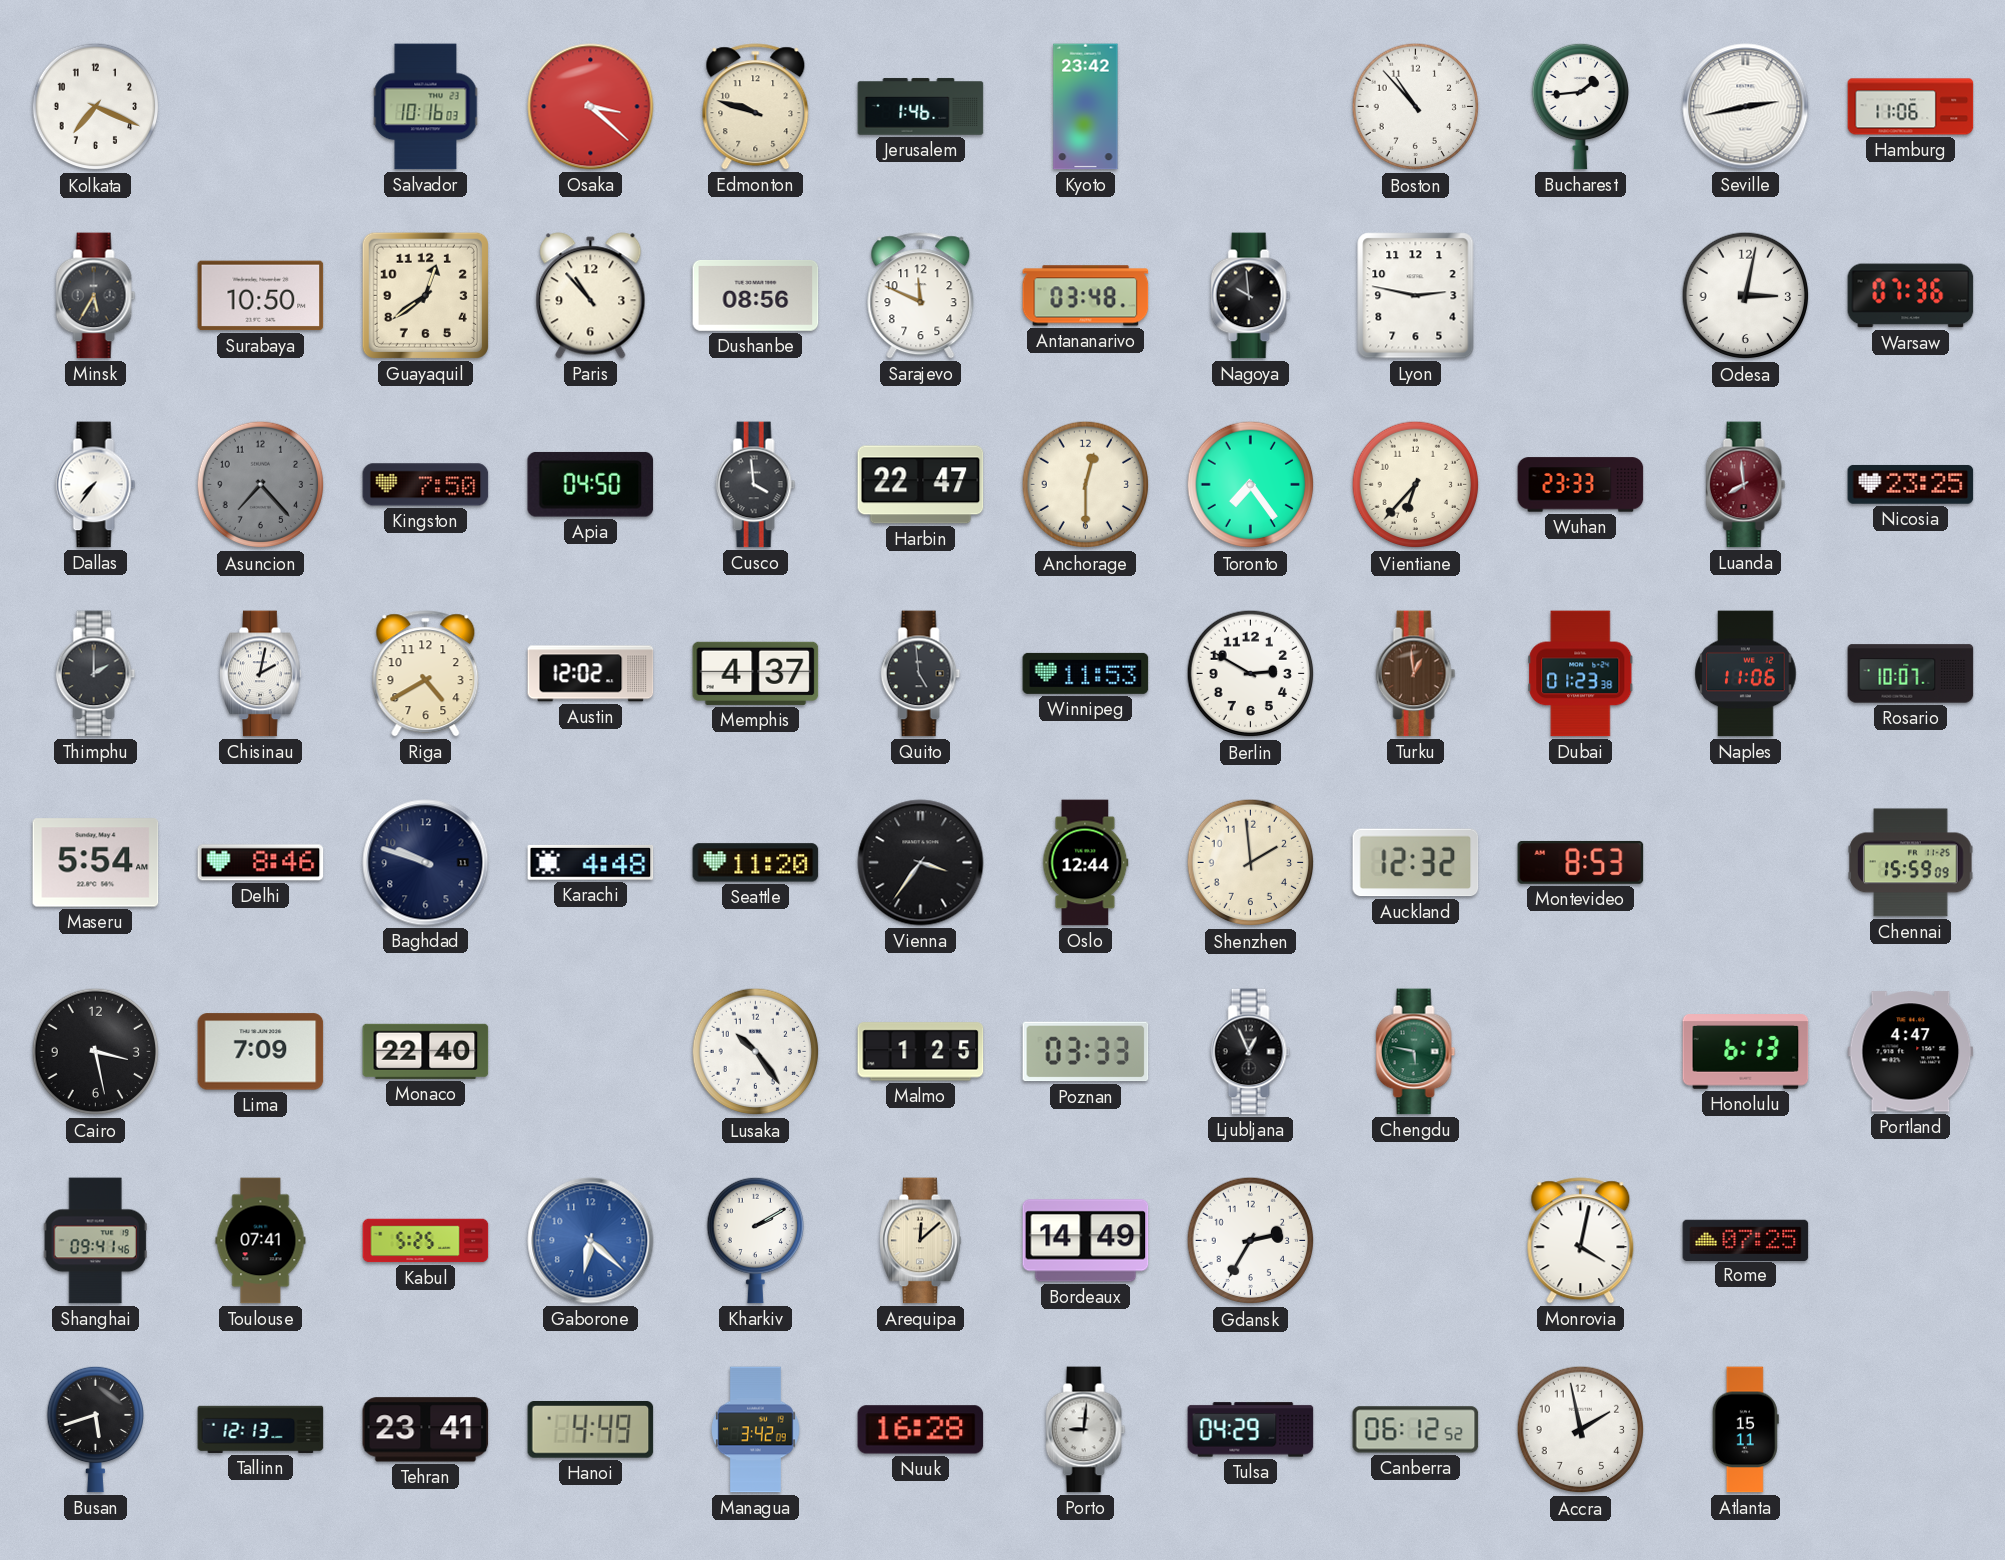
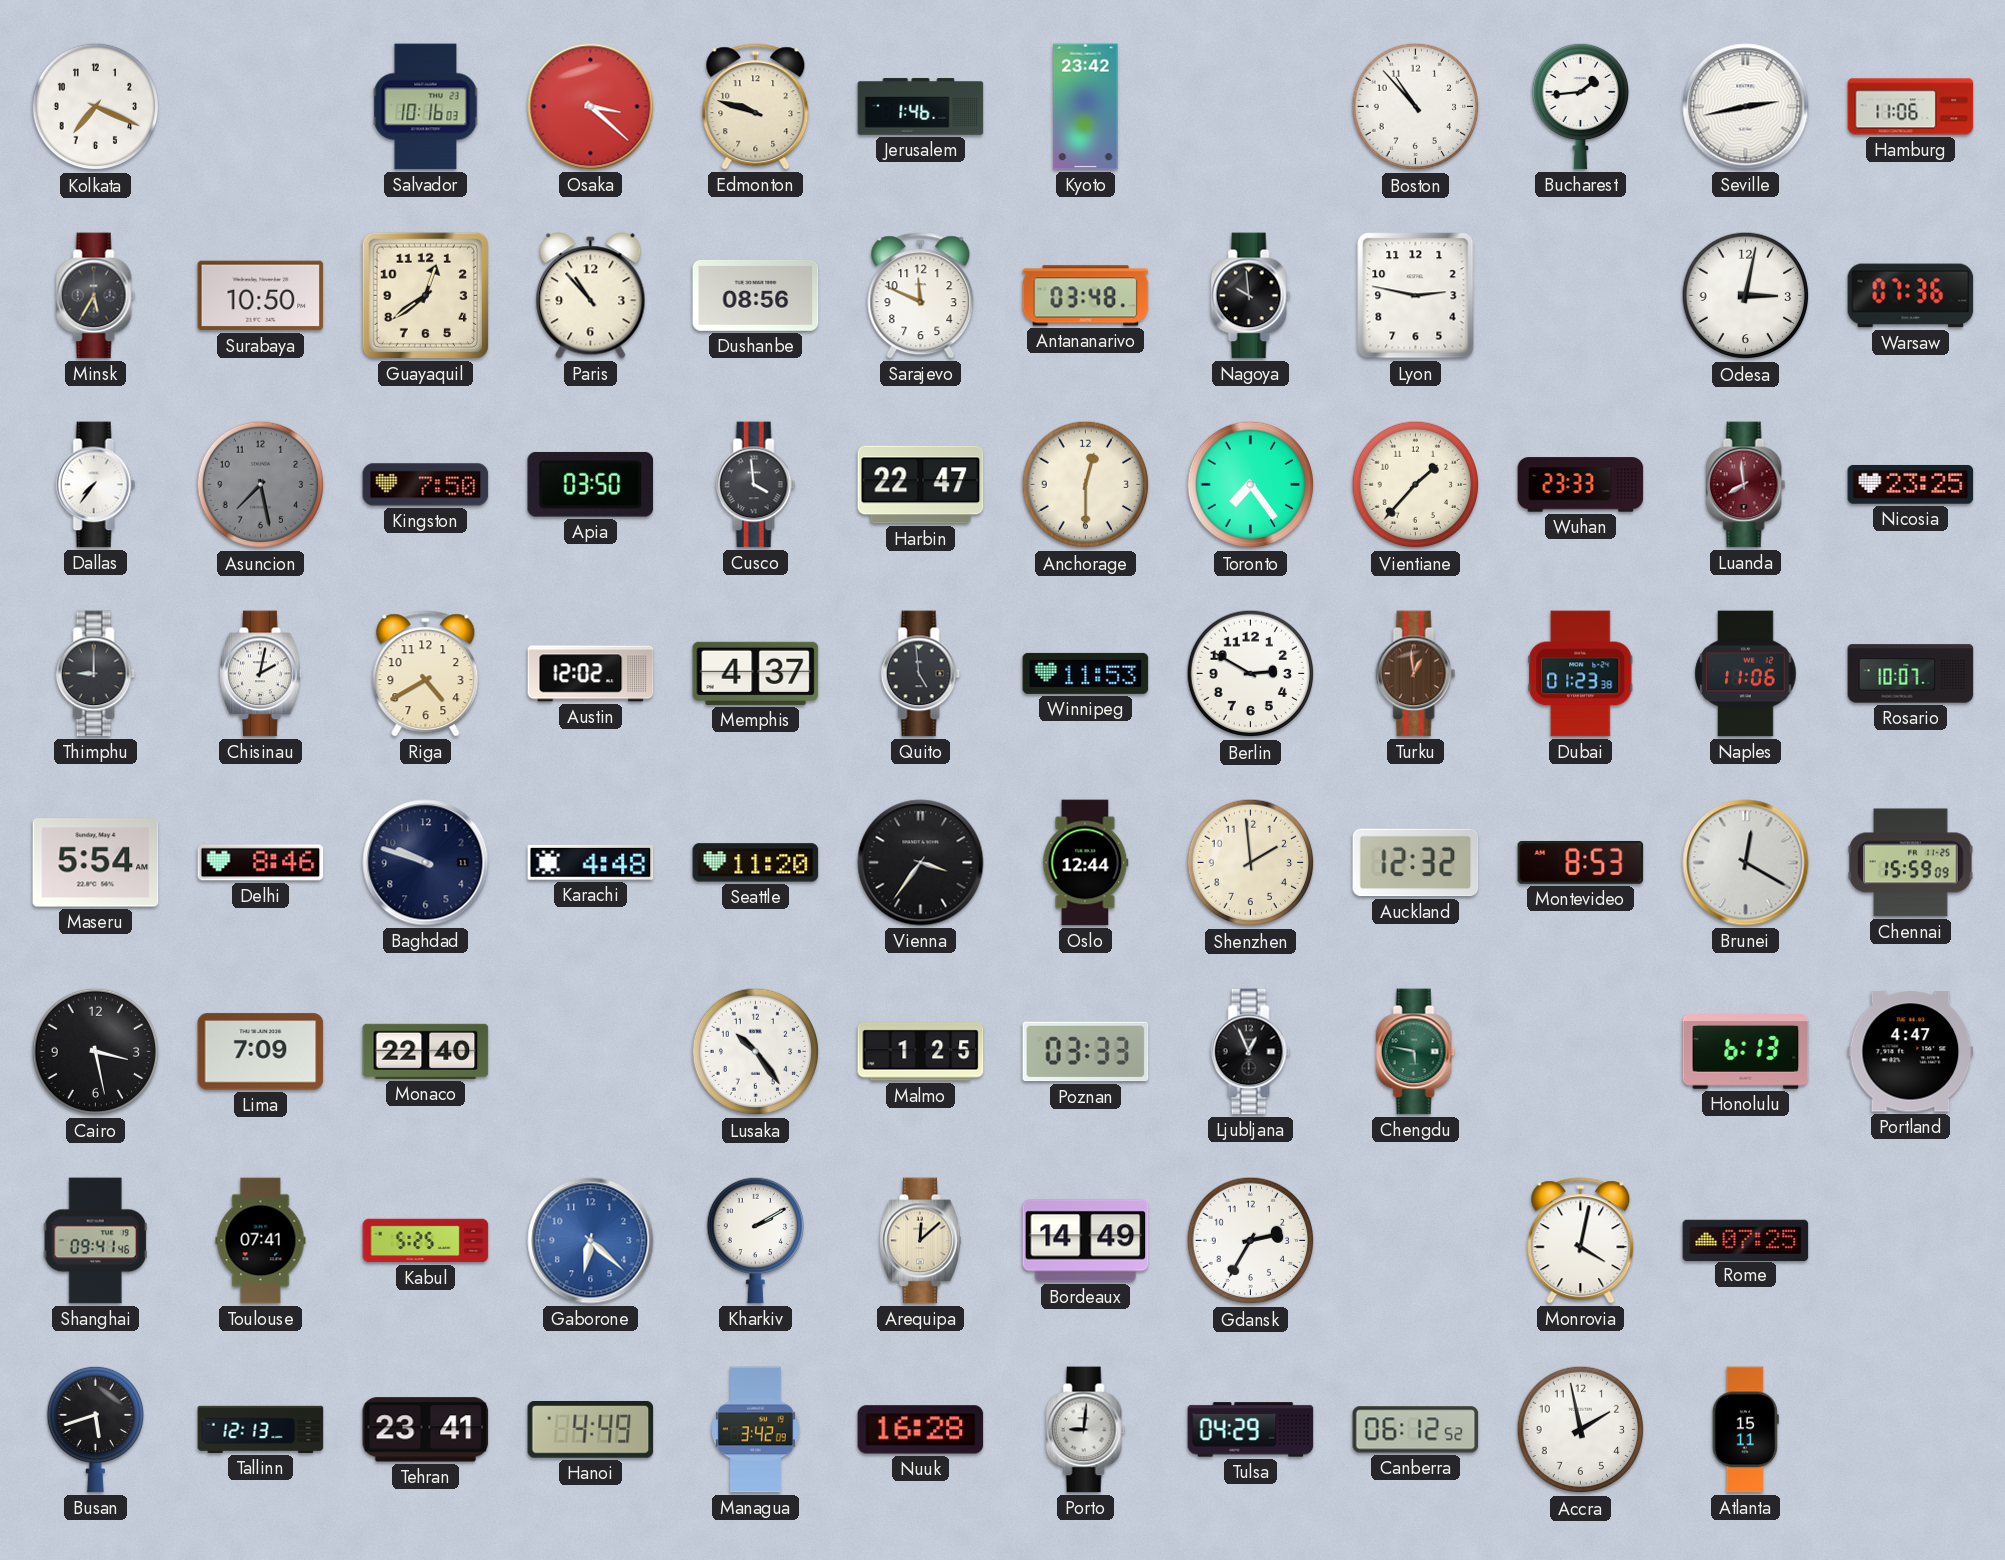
Asuncion: 7:23 -> 7:28 (261, 485)
Apia: 04:50 -> 03:50 (591, 485)
Vientiane: 6:37 -> 1:37 (1416, 485)
Thimphu: 2:00 -> 9:00 (96, 674)
Brunei: none -> 12:20 (1746, 863)
